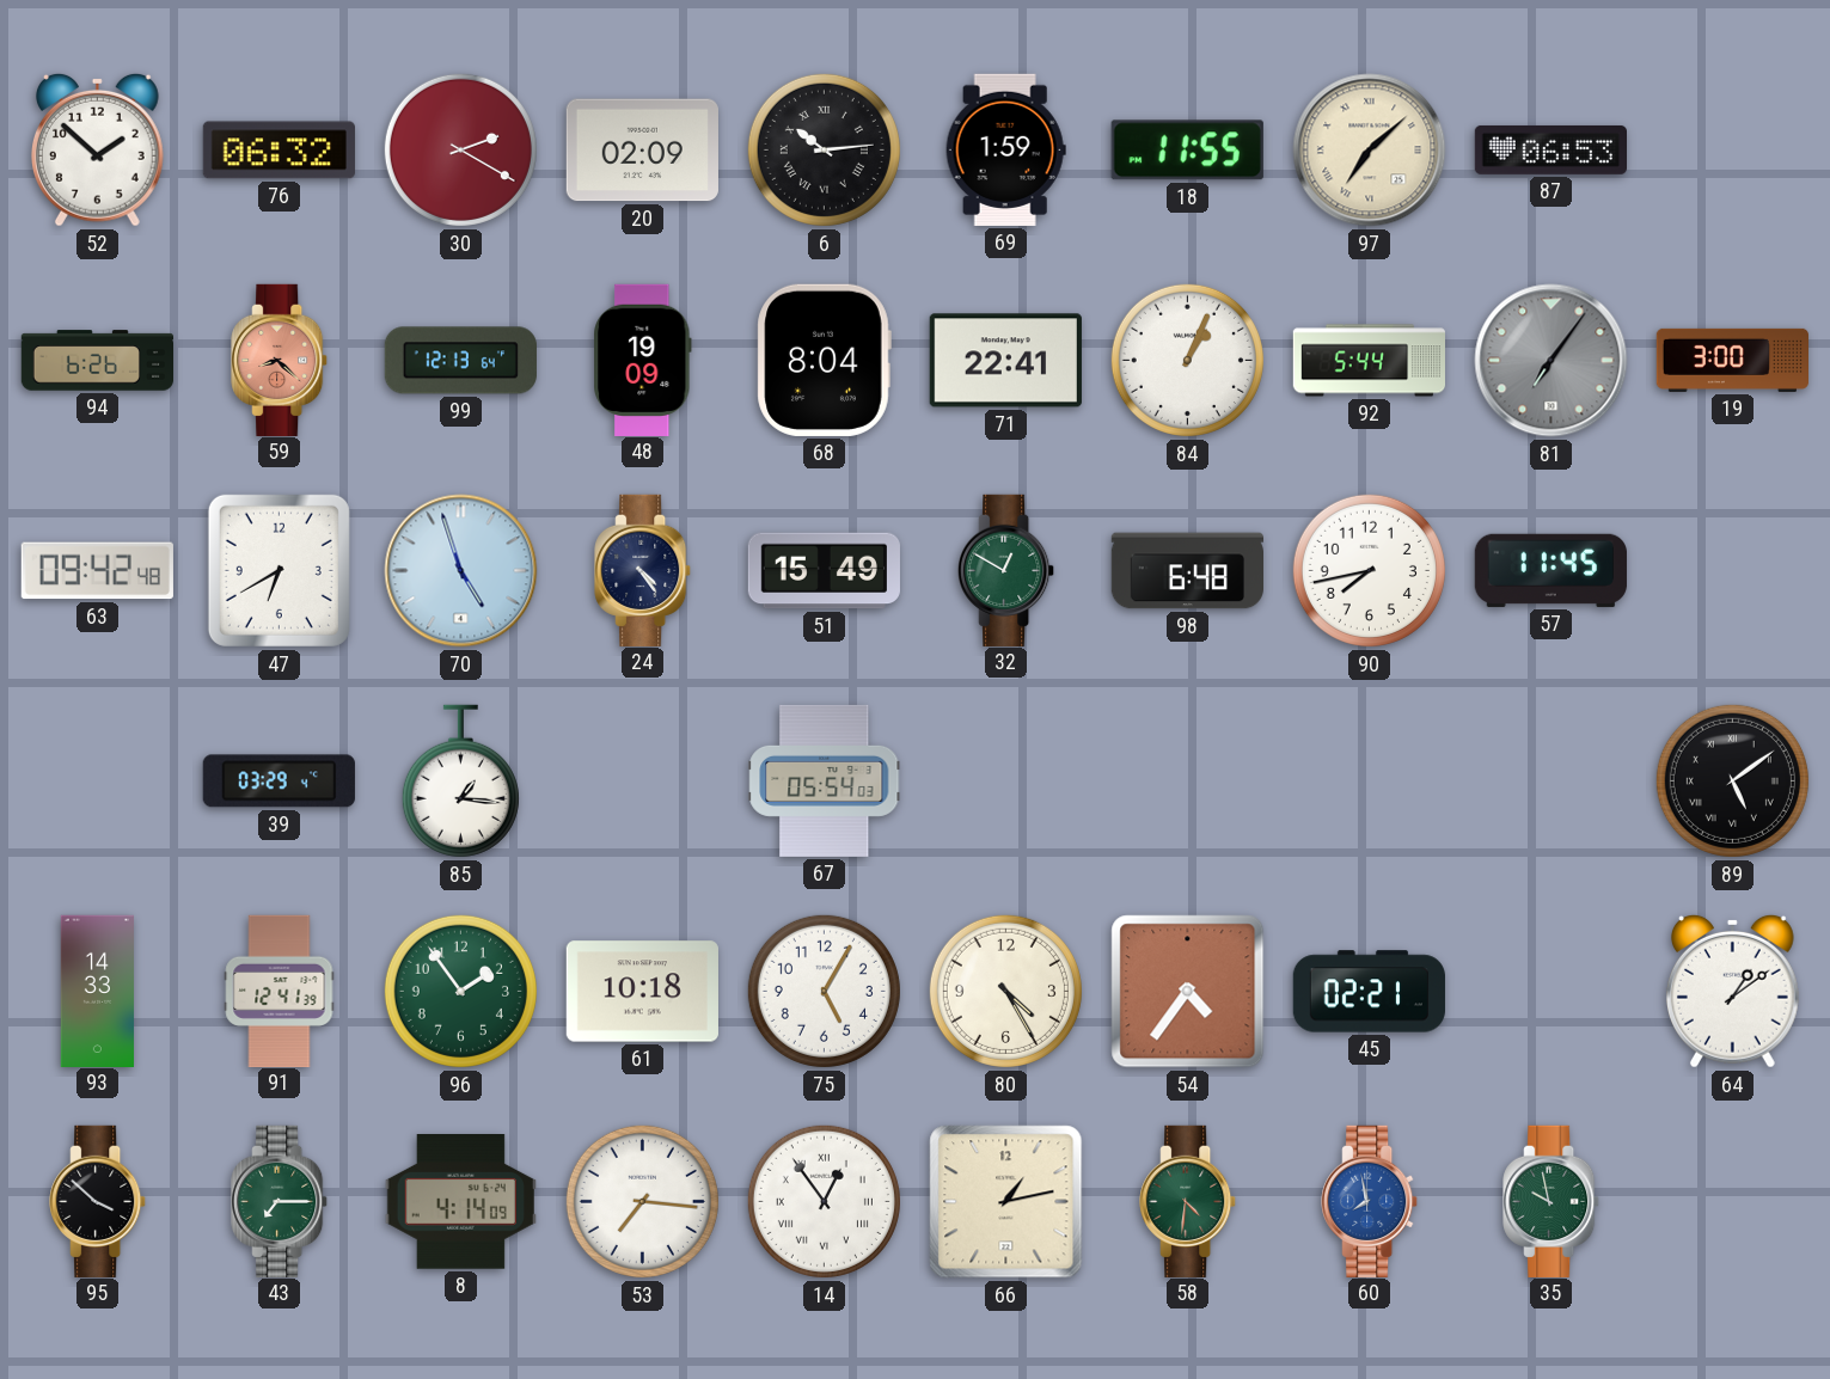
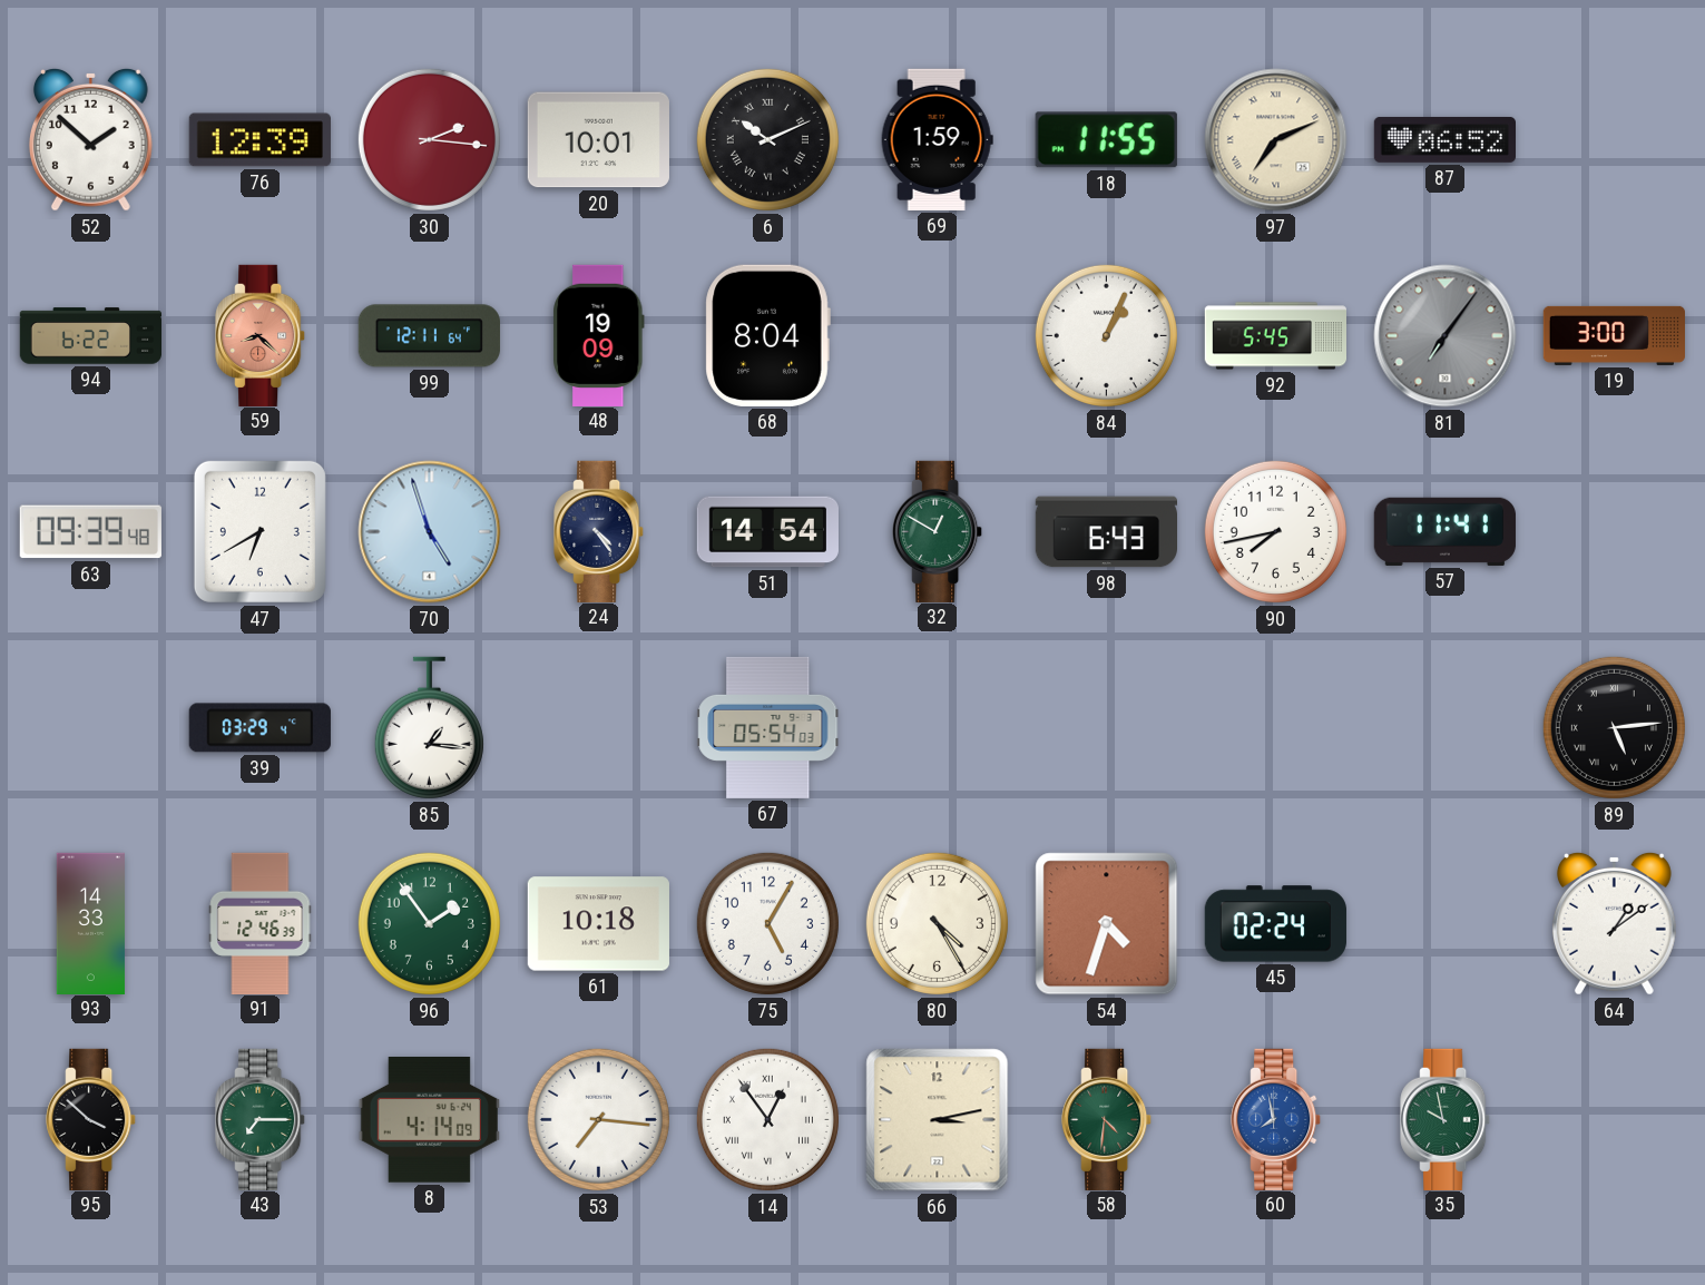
76: 06:32 -> 12:39 (259, 140)
30: 2:20 -> 2:16 (429, 139)
20: 02:09 -> 10:01 (598, 140)
6: 10:14 -> 10:11 (767, 139)
97: 7:08 -> 7:11 (1276, 140)
87: 06:53 -> 06:52 (1444, 139)
94: 6:26 -> 6:22 (90, 336)
99: 12:13 -> 12:11 (429, 336)
71: 22:41 -> none (1005, 361)
92: 5:44 -> 5:45 (1275, 336)
63: 09:42 -> 09:39 (90, 532)
51: 15:49 -> 14:54 (767, 532)
98: 6:48 -> 6:43 (1106, 532)
57: 11:45 -> 11:41 (1444, 531)
89: 5:09 -> 5:14 (1614, 727)
91: 12:41 -> 12:46 (261, 923)
54: 4:36 -> 4:33 (1107, 924)
45: 02:21 -> 02:24 (1275, 924)
66: 1:13 -> 3:13 (938, 1120)
